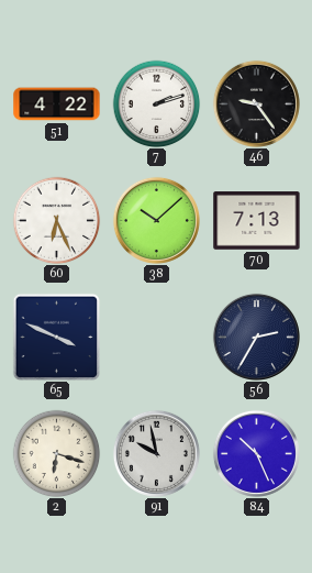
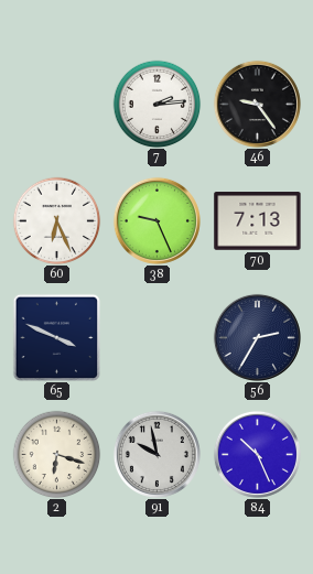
51: 4:22 -> none (57, 104)
7: 2:12 -> 2:14 (156, 104)
38: 10:08 -> 9:26 (156, 220)
